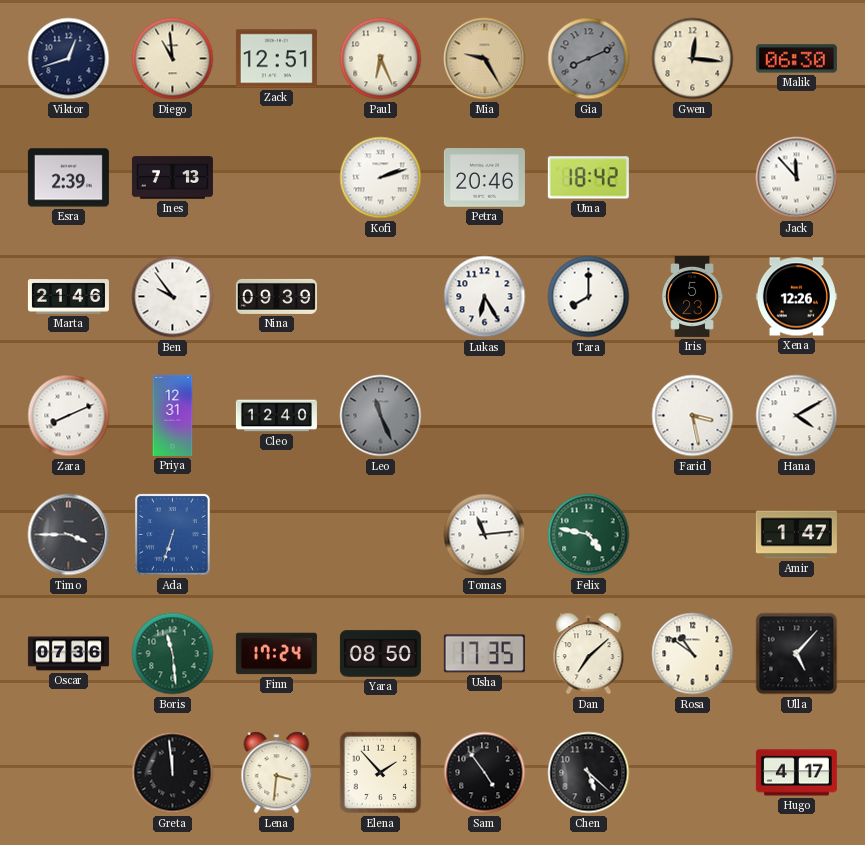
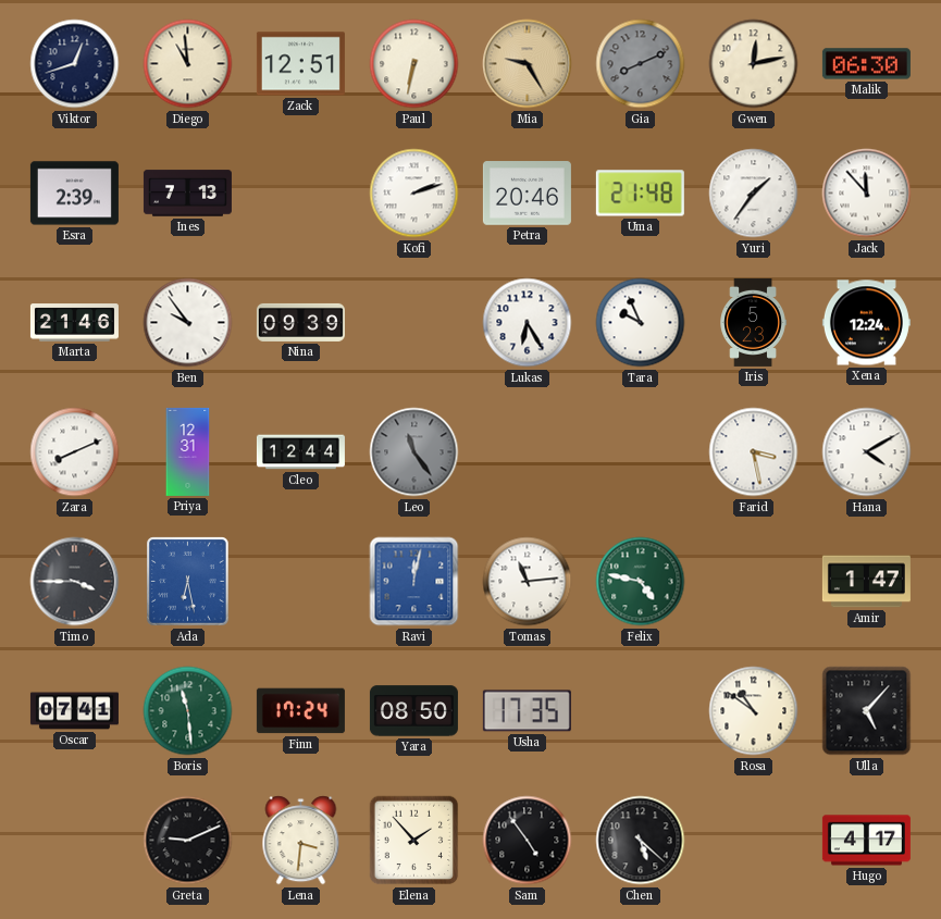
Paul: 6:26 -> 6:32 (414, 64)
Gwen: 12:16 -> 12:13 (754, 64)
Uma: 18:42 -> 21:48 (640, 194)
Yuri: none -> 1:36 (754, 194)
Tara: 8:00 -> 9:56 (641, 323)
Xena: 12:26 -> 12:24 (866, 323)
Cleo: 12:40 -> 12:44 (300, 452)
Leo: 11:26 -> 11:24 (414, 452)
Ada: 6:33 -> 6:28 (188, 582)
Ravi: none -> 12:02 (414, 582)
Oscar: 07:36 -> 07:41 (74, 711)
Dan: 7:08 -> none (589, 654)
Greta: 11:59 -> 9:11 (188, 841)
